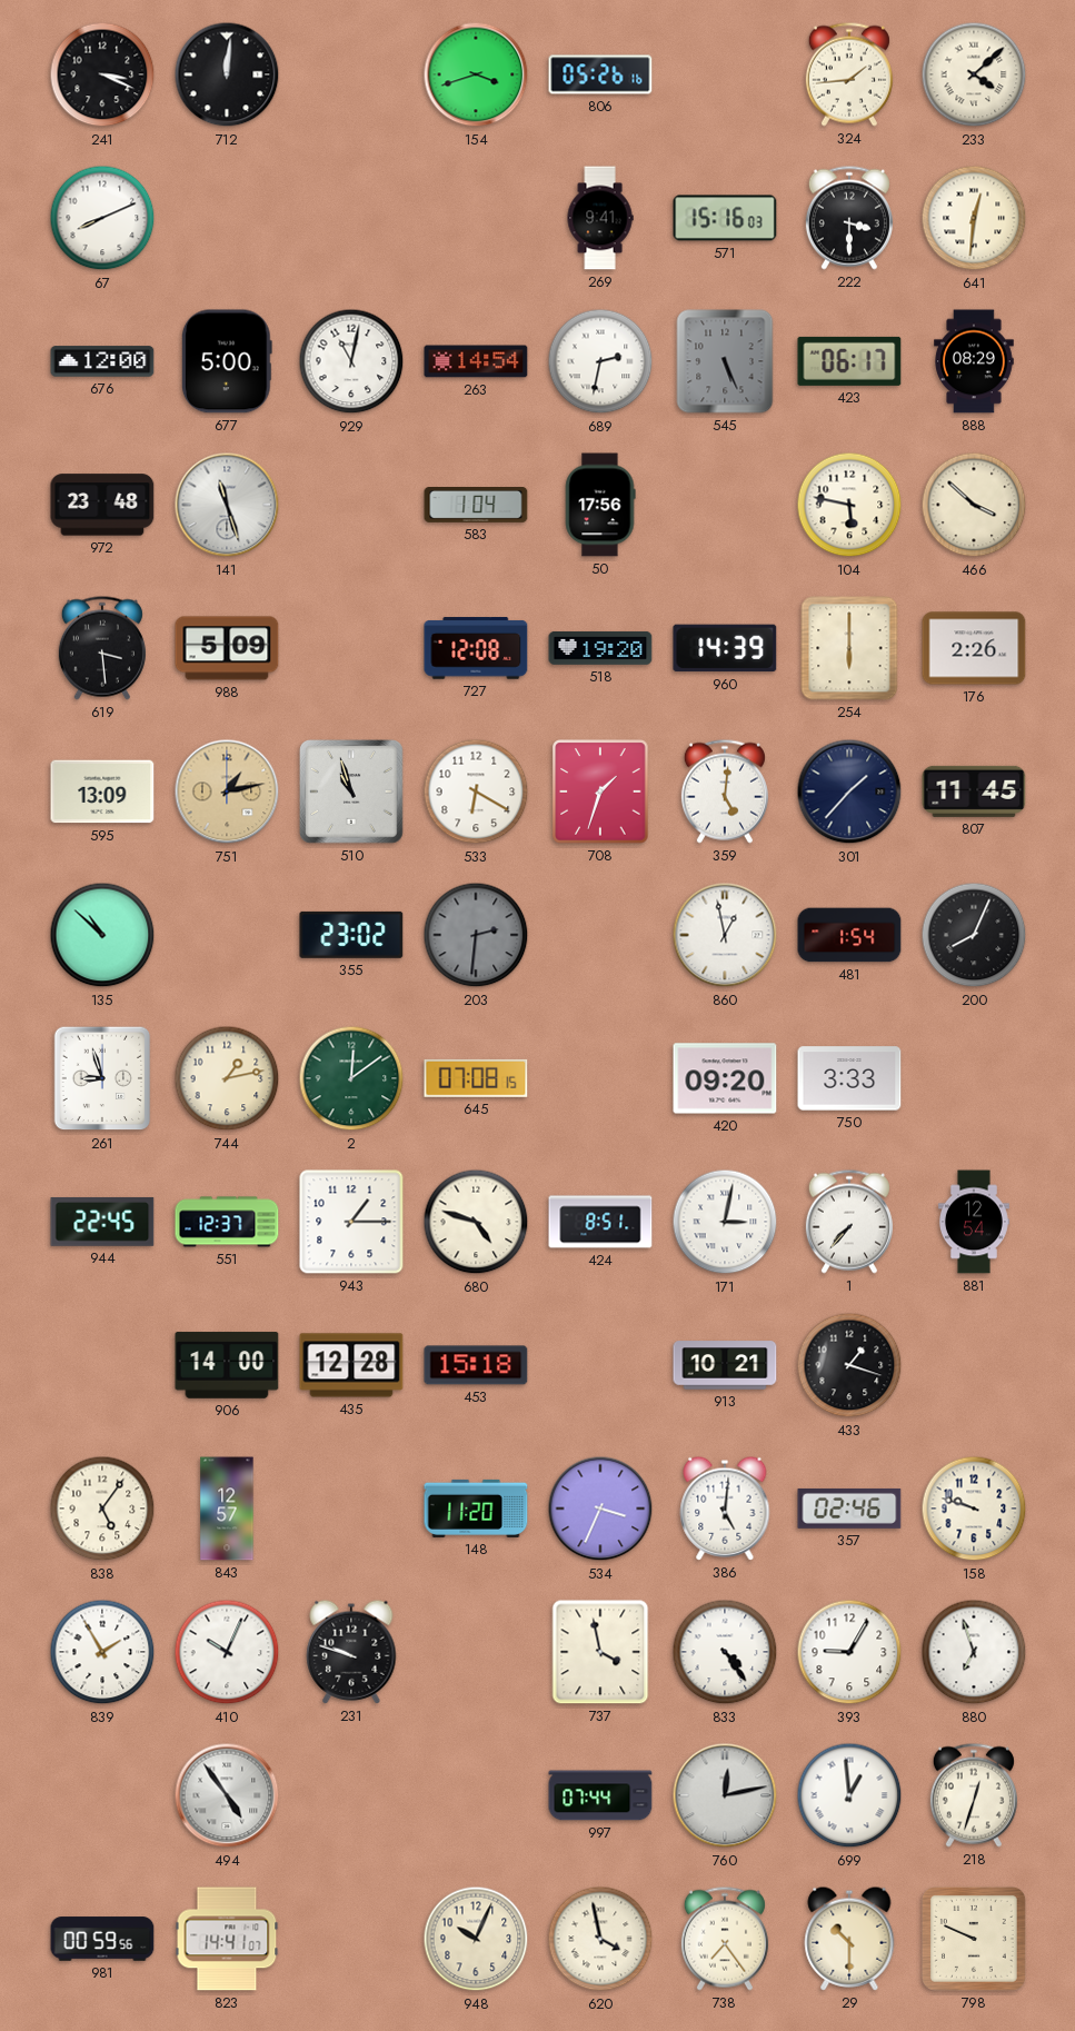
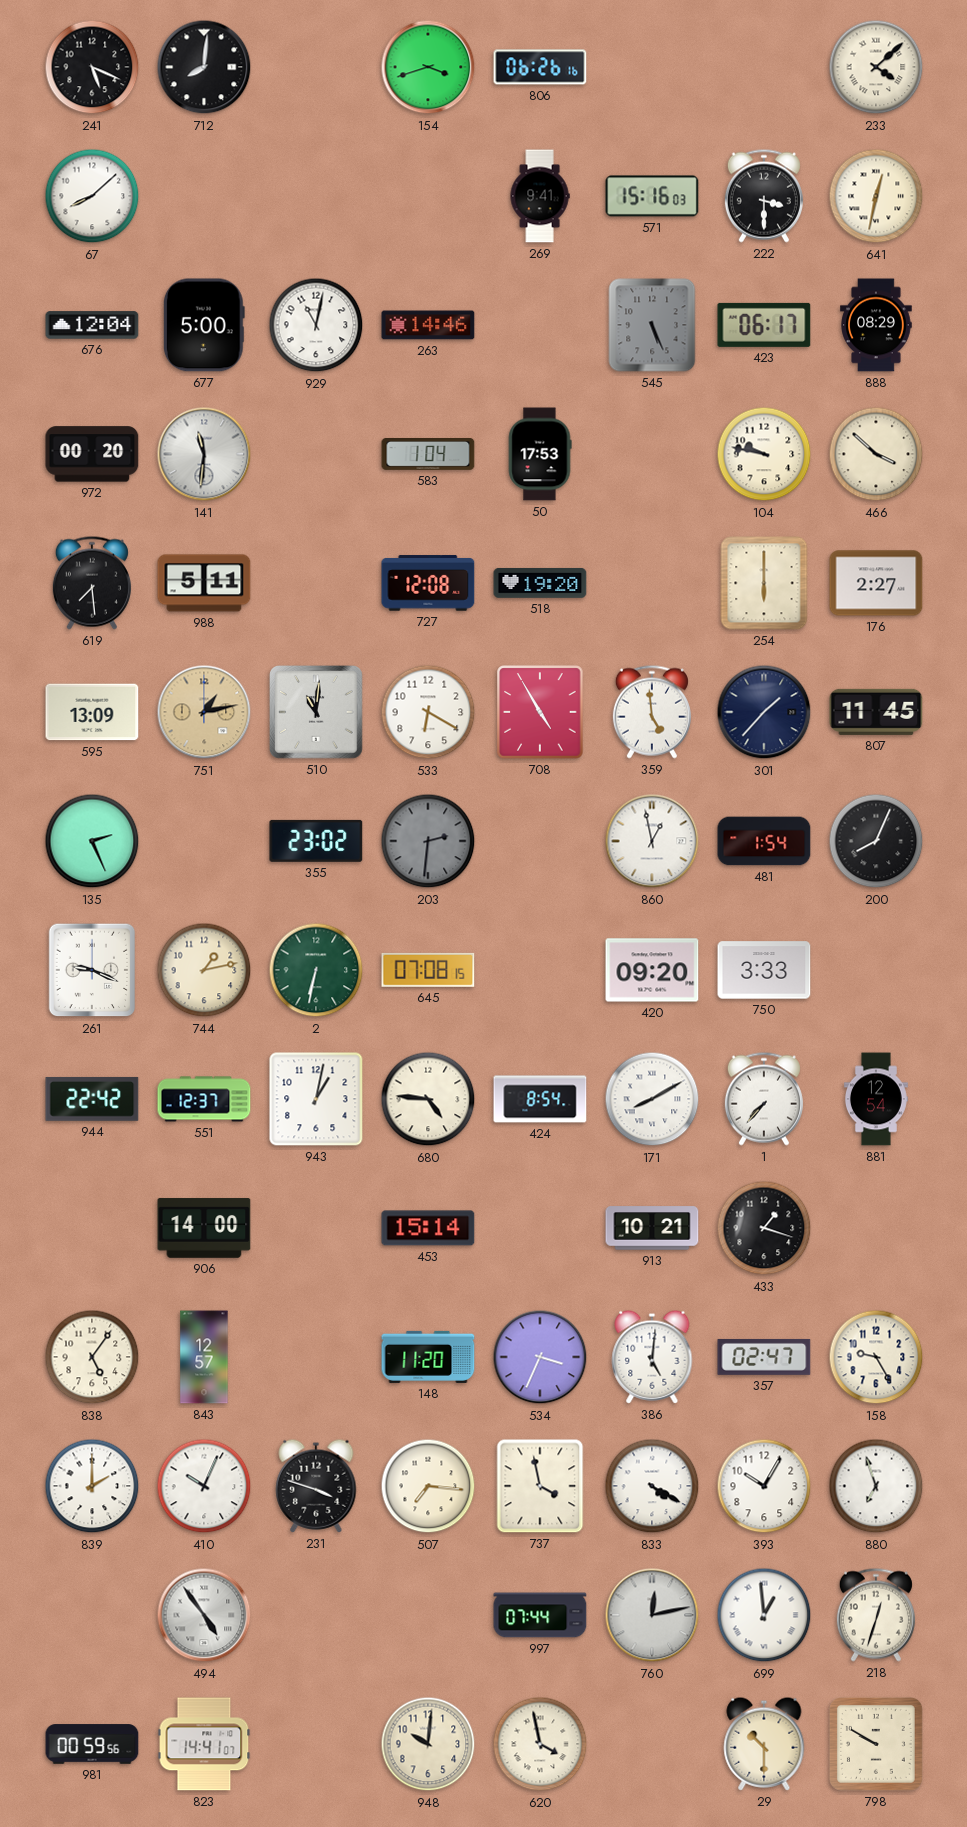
241: 3:19 -> 5:19 (92, 67)
712: 12:01 -> 8:01 (204, 67)
806: 05:26 -> 06:26 (540, 67)
324: 1:44 -> none (849, 74)
67: 8:11 -> 8:08 (92, 196)
641: 12:31 -> 12:32 (876, 196)
676: 12:00 -> 12:04 (92, 325)
263: 14:54 -> 14:46 (428, 325)
689: 2:32 -> none (600, 361)
972: 23:48 -> 00:20 (92, 454)
141: 11:27 -> 11:31 (204, 454)
50: 17:56 -> 17:53 (540, 454)
104: 5:47 -> 9:47 (764, 454)
619: 3:29 -> 7:29 (92, 583)
988: 5:09 -> 5:11 (204, 583)
960: 14:39 -> none (725, 648)
176: 2:26 -> 2:27 (876, 583)
510: 10:57 -> 11:01 (316, 712)
708: 1:33 -> 4:55 (540, 712)
359: 5:01 -> 4:59 (652, 712)
135: 10:52 -> 2:26 (92, 841)
261: 8:57 -> 9:19 (92, 970)
2: 12:09 -> 6:32 (316, 970)
944: 22:45 -> 22:42 (92, 1099)
943: 1:15 -> 1:02 (316, 1099)
680: 4:48 -> 4:46 (428, 1099)
424: 8:51 -> 8:54 (540, 1099)
171: 3:02 -> 8:10 (652, 1099)
435: 12:28 -> none (351, 1365)
453: 15:18 -> 15:14 (428, 1228)
357: 02:46 -> 02:47 (764, 1357)
158: 9:48 -> 9:25 (876, 1357)
839: 1:55 -> 2:00 (92, 1486)
231: 9:48 -> 3:48 (316, 1486)
507: none -> 7:16 (428, 1486)
833: 4:24 -> 4:20 (652, 1486)
393: 9:05 -> 10:05 (764, 1486)
948: 10:04 -> 10:01 (428, 1744)
738: 7:24 -> none (725, 1939)
798: 9:49 -> 9:50 (876, 1744)
